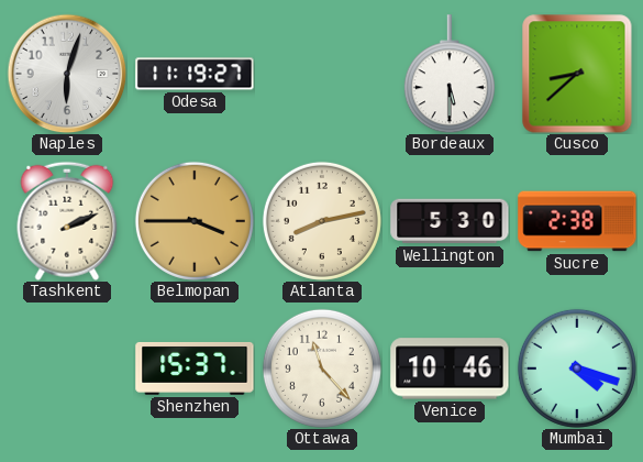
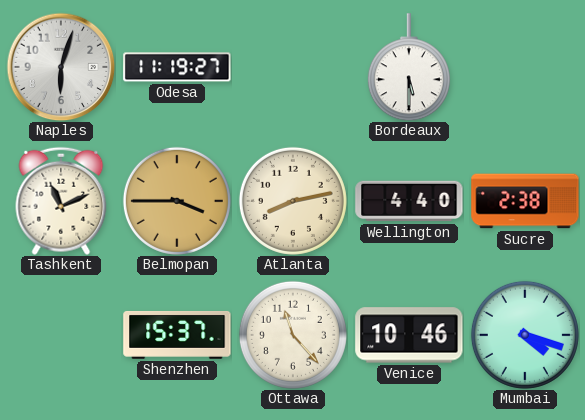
Cusco: 8:38 -> none (577, 74)
Tashkent: 2:11 -> 11:11 (61, 201)
Wellington: 5:30 -> 4:40 (409, 201)
